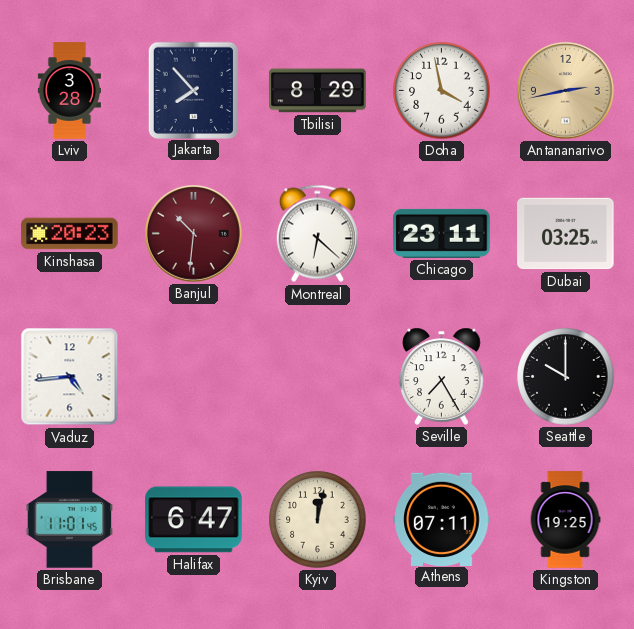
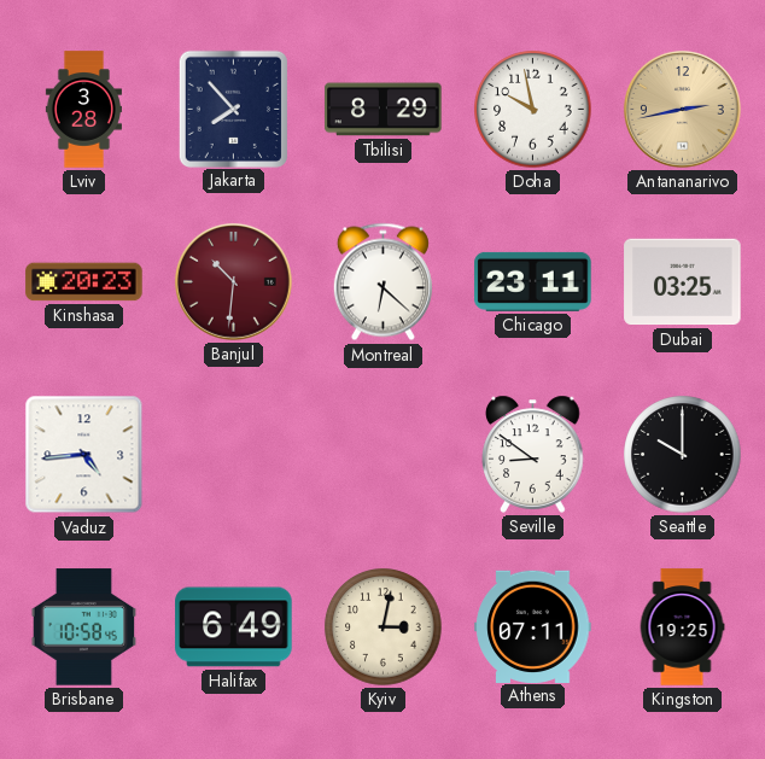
Doha: 3:58 -> 9:58 (533, 110)
Seville: 7:25 -> 8:51 (533, 454)
Brisbane: 11:01 -> 10:58 (84, 627)
Halifax: 6:47 -> 6:49 (234, 627)
Kyiv: 12:02 -> 3:02 (384, 627)
